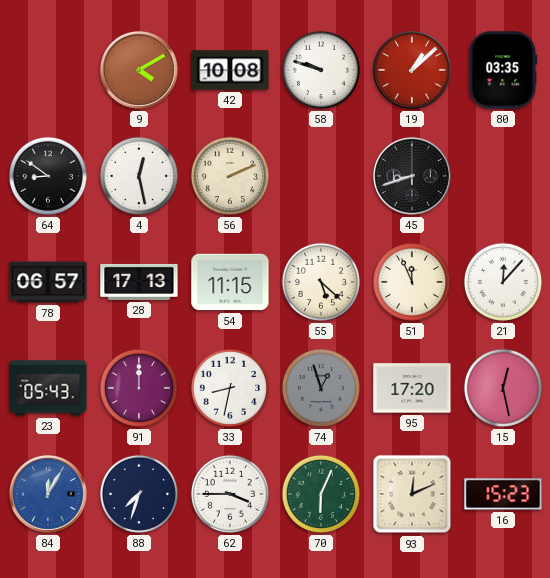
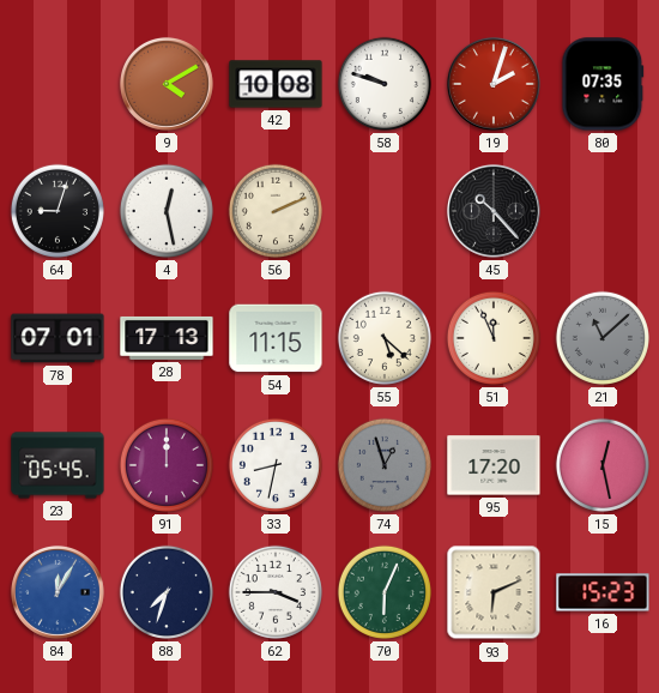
19: 1:08 -> 2:03 (494, 84)
80: 03:35 -> 07:35 (603, 84)
64: 8:51 -> 9:03 (58, 211)
45: 8:42 -> 10:23 (494, 211)
78: 06:57 -> 07:01 (58, 338)
21: 12:07 -> 11:08 (603, 338)
21 dial: white -> grey (603, 338)
23: 05:43 -> 05:45 (58, 465)
93: 12:11 -> 6:11 (494, 592)
